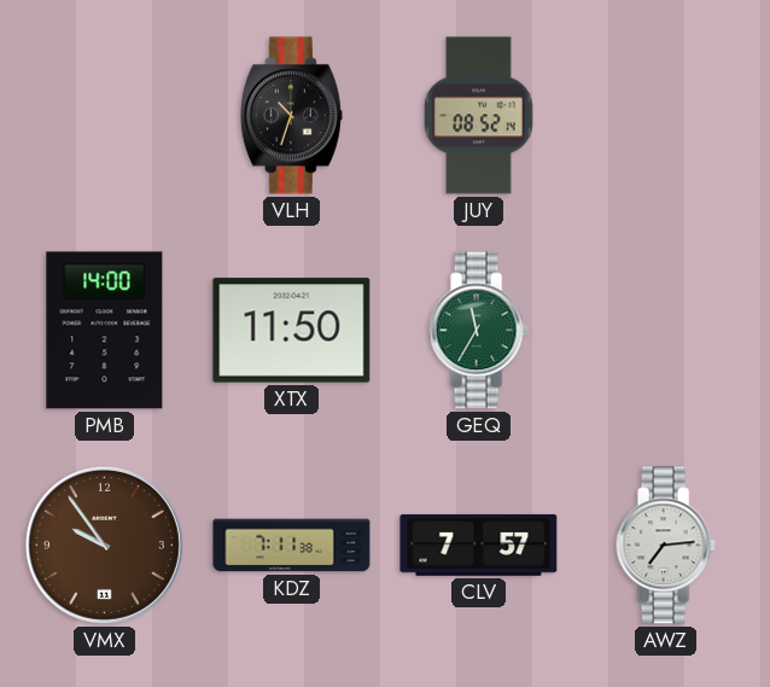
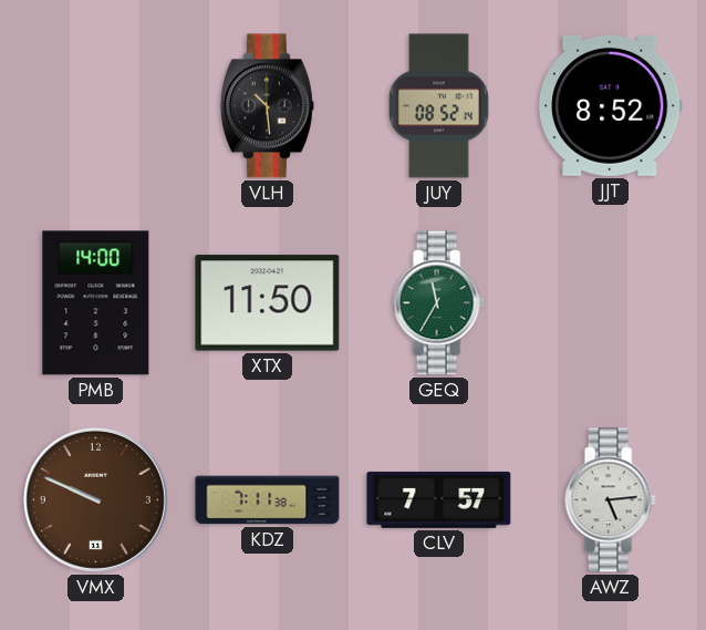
VLH: 10:33 -> 10:29 (267, 106)
JJT: none -> 8:52 (611, 106)
VMX: 9:54 -> 9:49 (95, 499)
AWZ: 7:14 -> 5:14 (610, 500)
